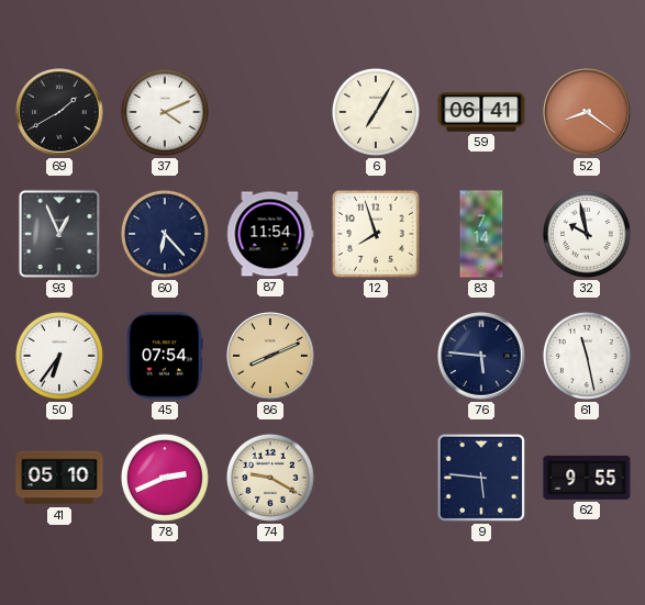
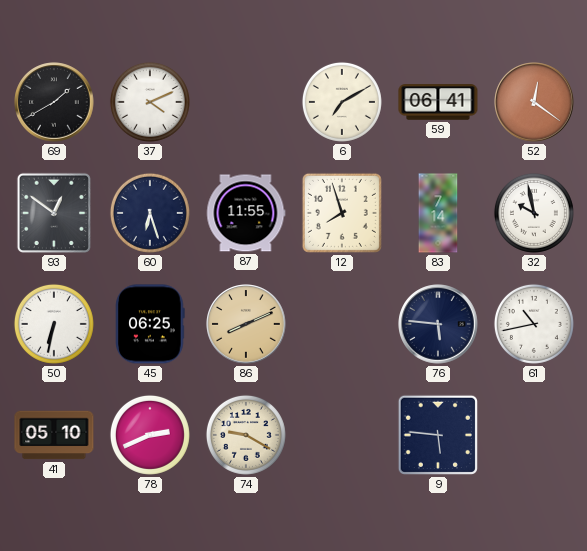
6: 7:05 -> 7:10 (342, 102)
52: 8:21 -> 12:21 (534, 102)
93: 12:56 -> 12:51 (54, 213)
60: 6:23 -> 6:27 (150, 213)
87: 11:54 -> 11:55 (246, 213)
50: 6:36 -> 6:32 (54, 324)
45: 07:54 -> 06:25 (150, 324)
61: 11:28 -> 10:43 (534, 324)
62: 9:55 -> none (587, 478)
